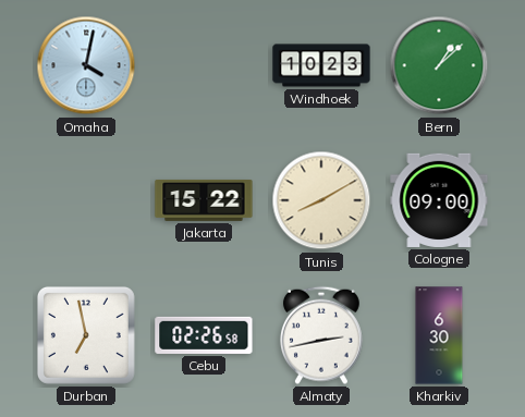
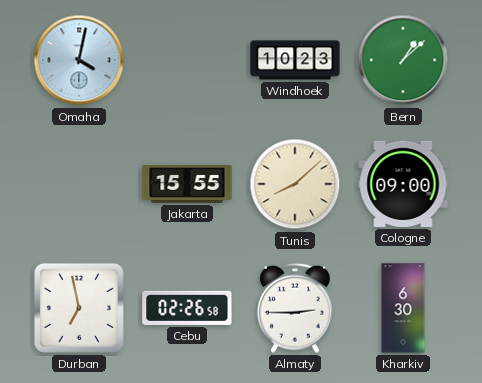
Jakarta: 15:22 -> 15:55 (187, 184)
Tunis: 8:10 -> 8:08 (295, 184)
Almaty: 2:43 -> 2:45 (295, 308)
